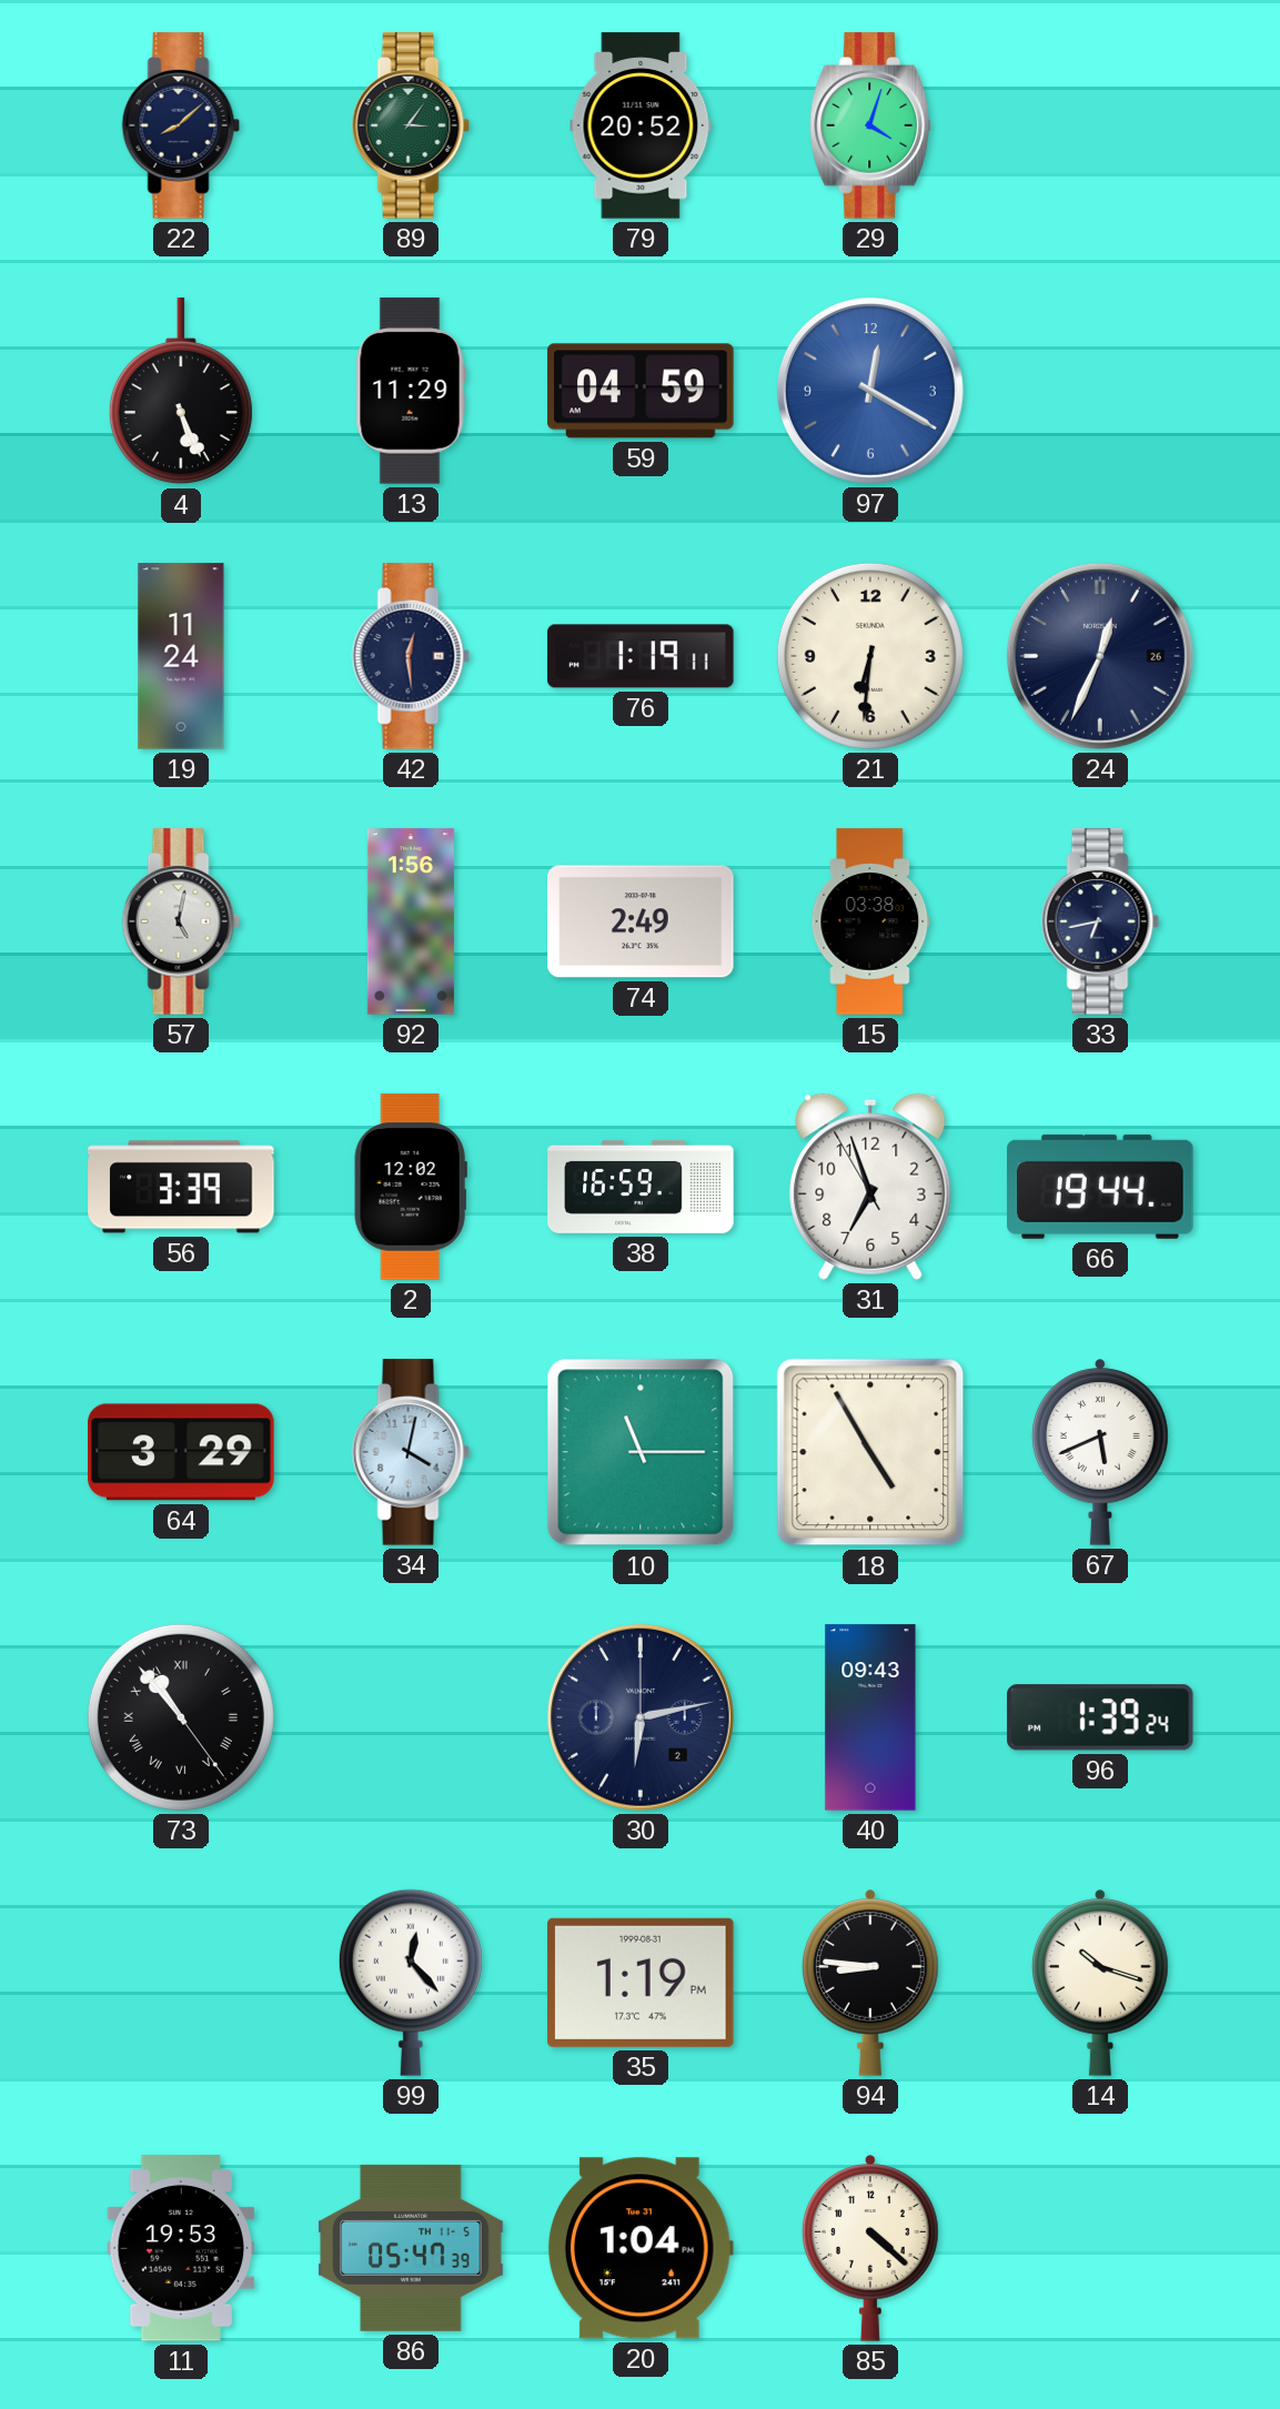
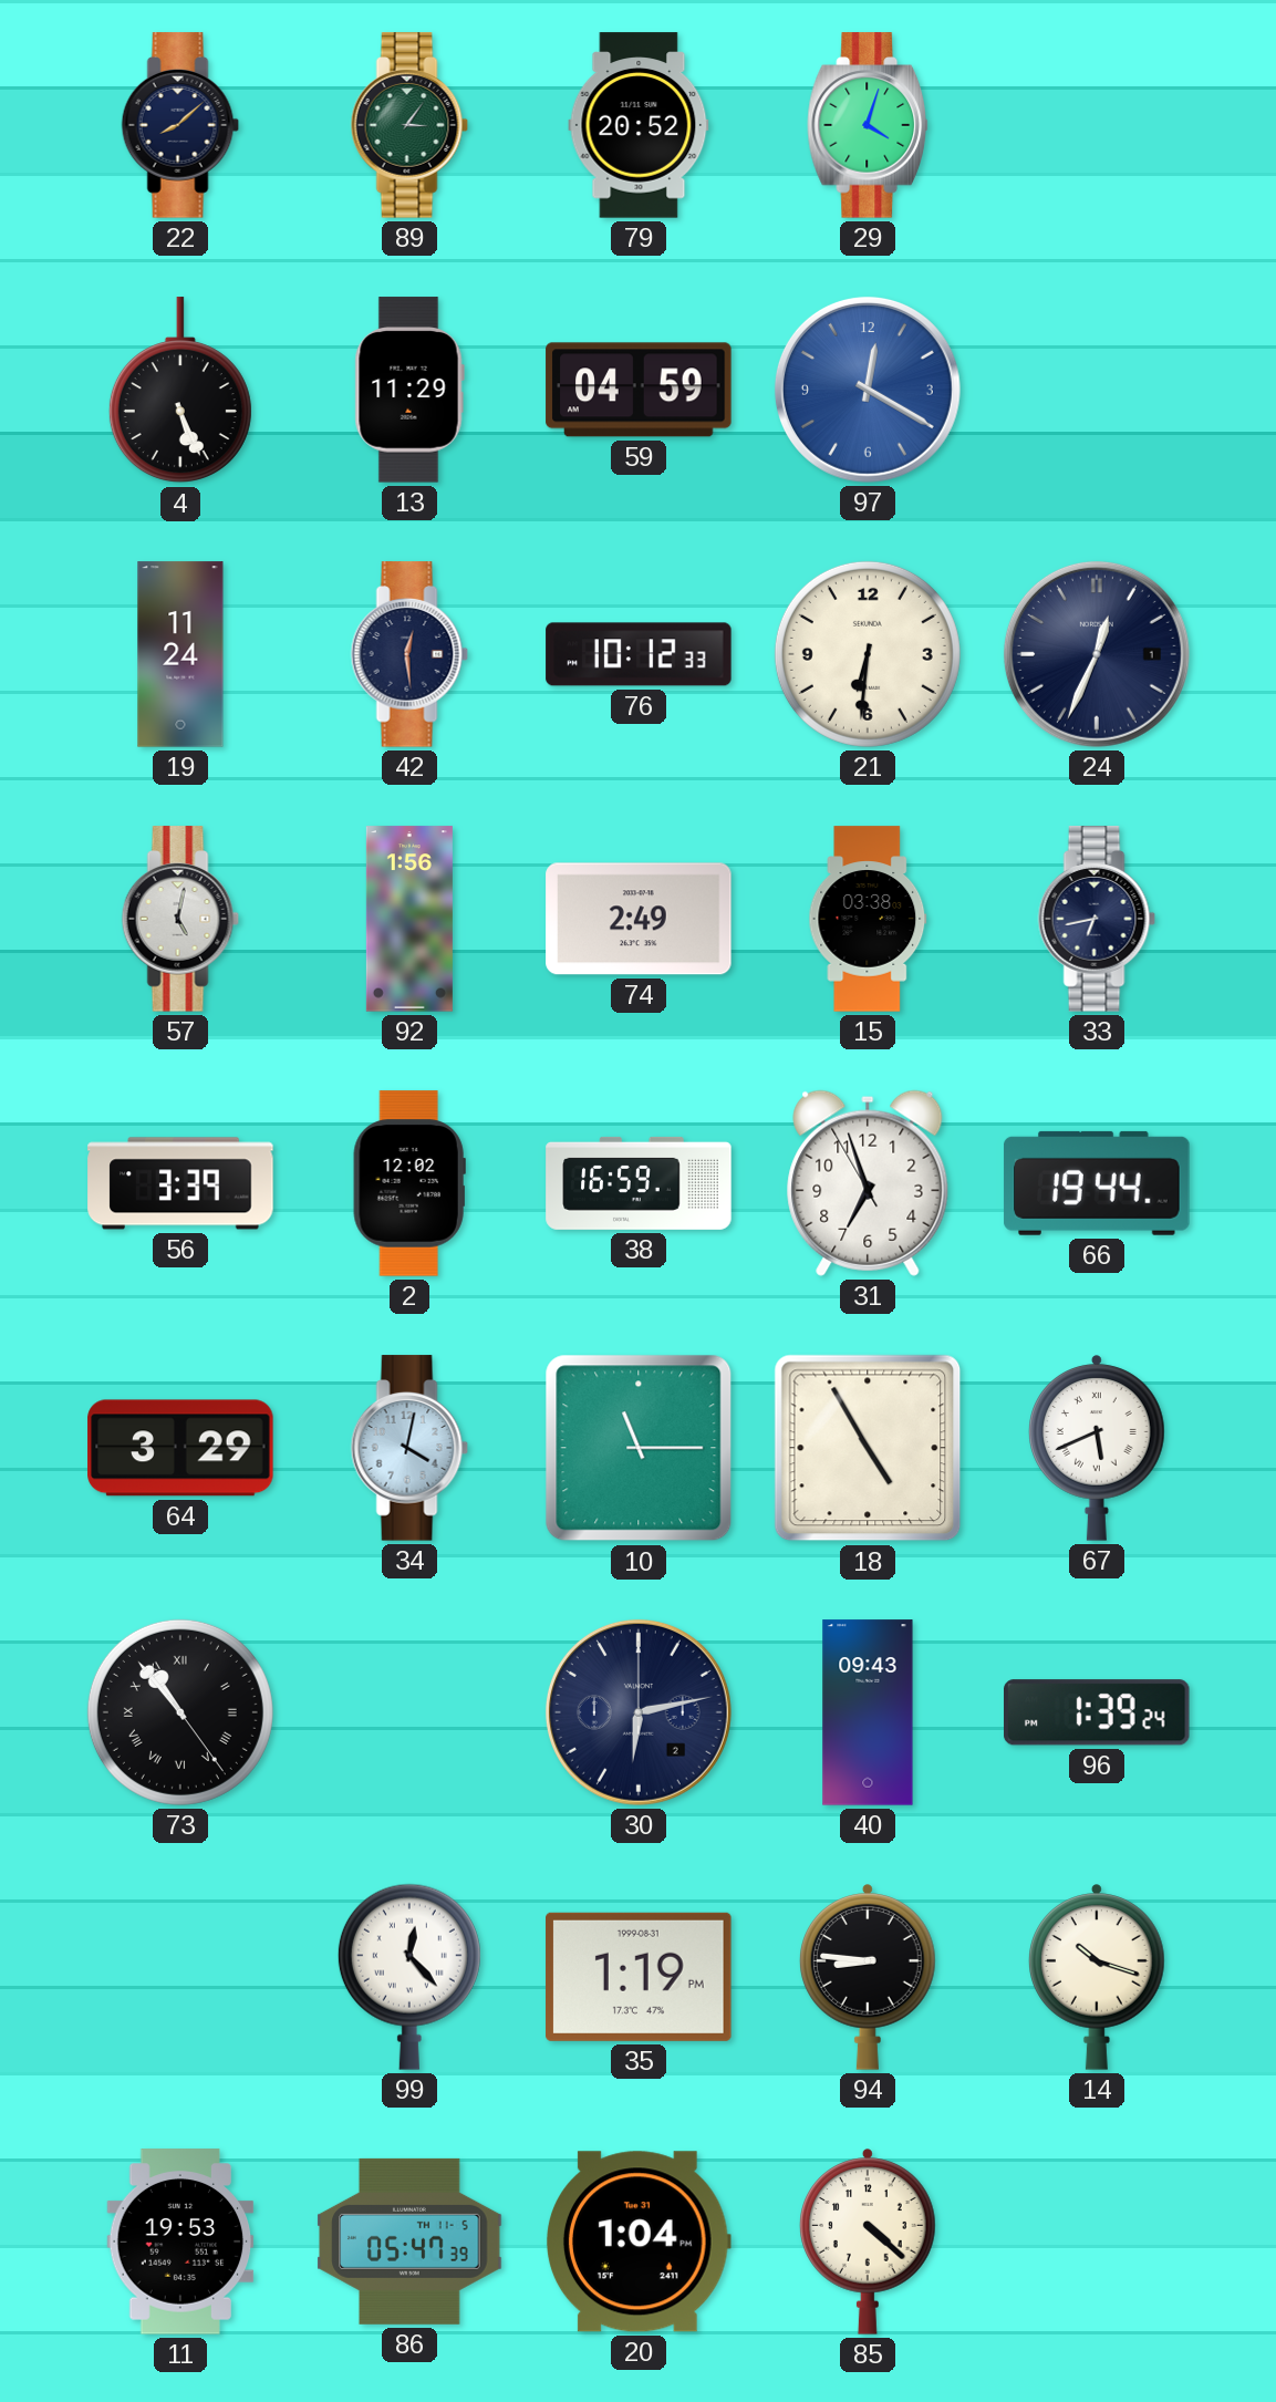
76: 1:19 -> 10:12 (639, 654)
24 date: 26 -> 1 (1097, 654)
